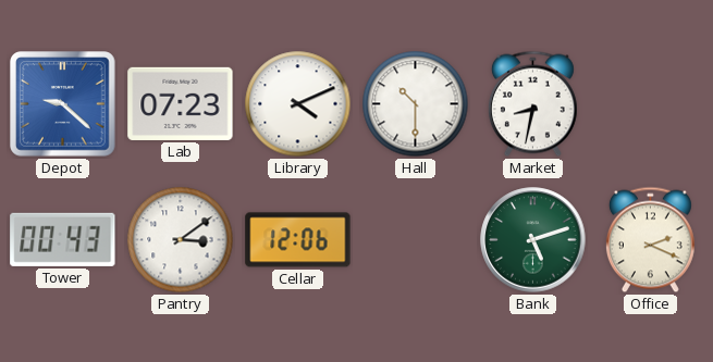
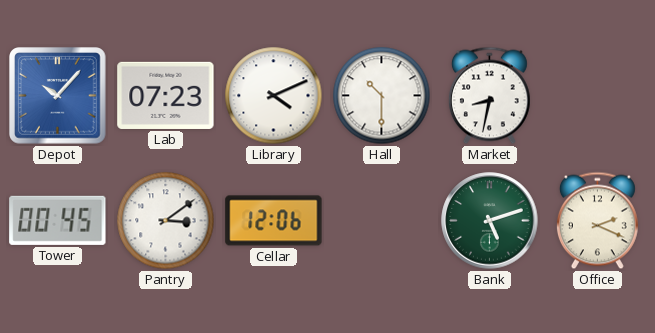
Depot: 9:22 -> 10:07 (58, 96)
Tower: 00:43 -> 00:45 (58, 220)
